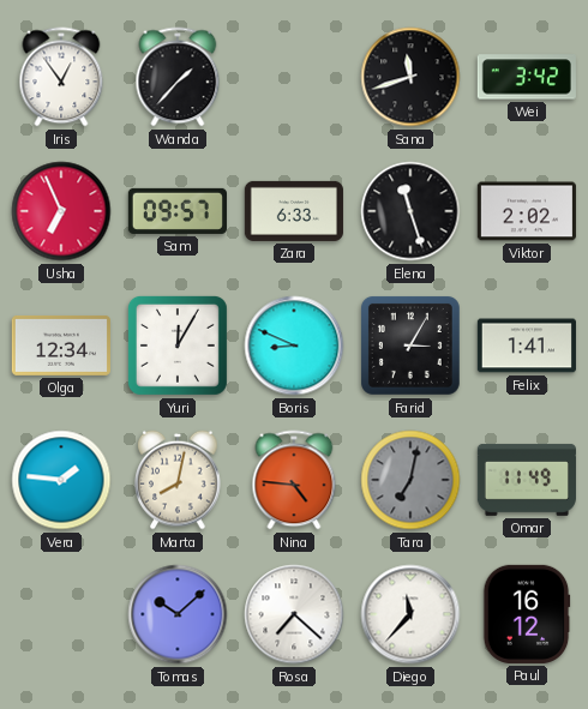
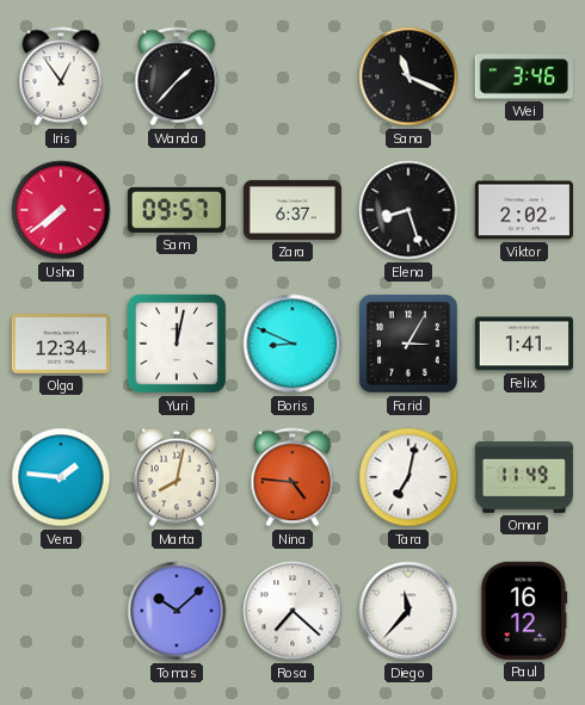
Sana: 11:42 -> 11:19 (408, 76)
Wei: 3:42 -> 3:46 (524, 76)
Usha: 6:56 -> 7:39 (61, 210)
Zara: 6:33 -> 6:37 (292, 210)
Elena: 11:27 -> 8:27 (408, 210)
Yuri: 12:05 -> 12:02 (177, 344)
Tara dial: grey -> white (408, 477)
